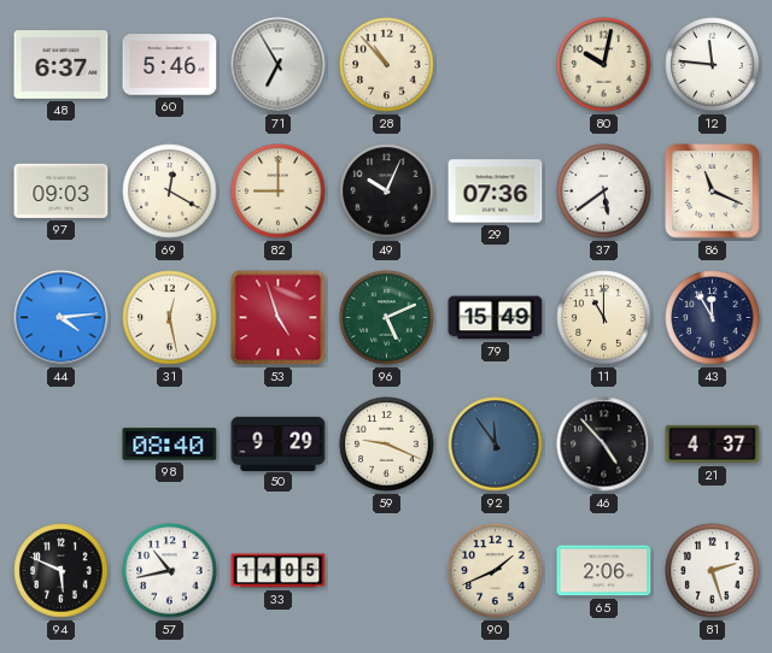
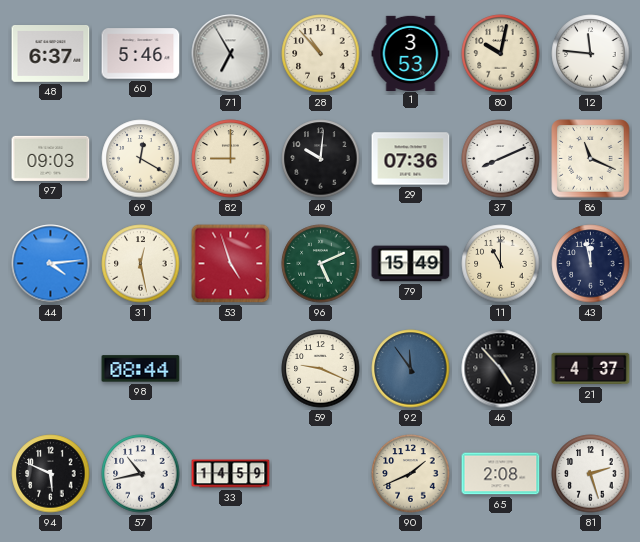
1: none -> 3:53 (411, 53)
49: 10:04 -> 10:01 (321, 159)
37: 5:39 -> 8:11 (501, 159)
43: 11:55 -> 11:58 (591, 264)
98: 08:40 -> 08:44 (141, 369)
50: 9:29 -> none (279, 443)
33: 14:05 -> 14:59 (231, 474)
65: 2:06 -> 2:08 (501, 474)
